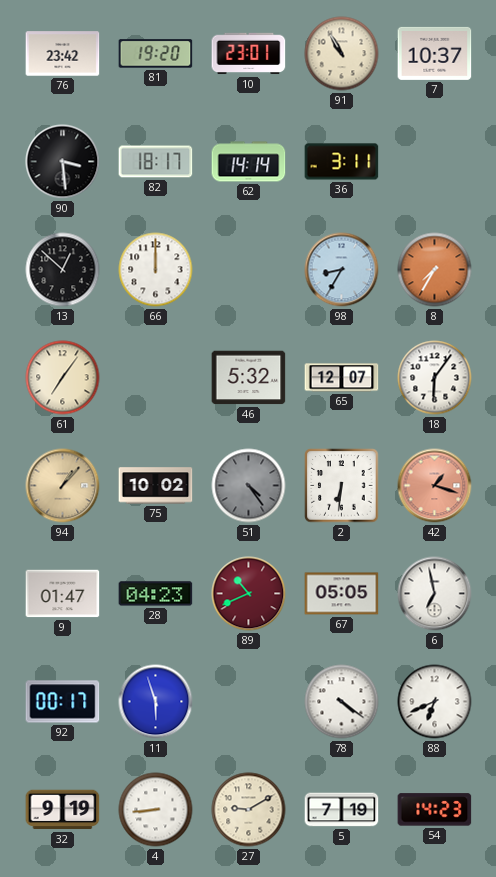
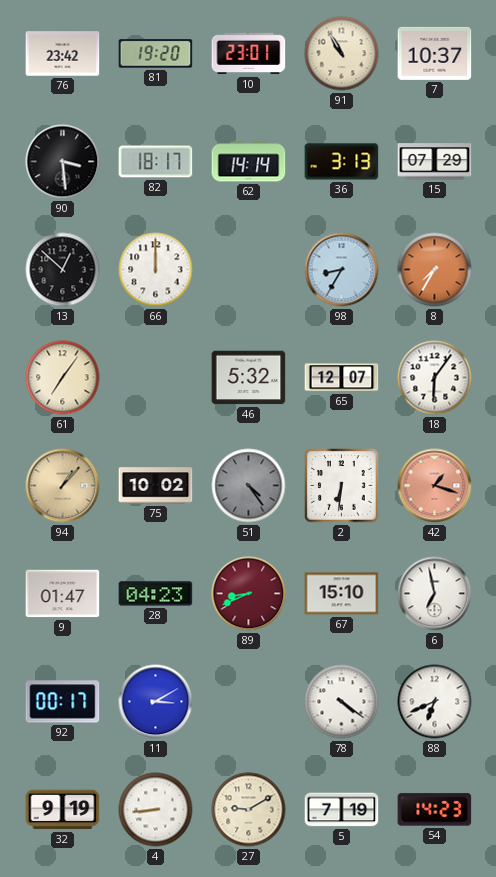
36: 3:11 -> 3:13 (342, 162)
15: none -> 07:29 (435, 162)
89: 10:41 -> 8:41 (249, 594)
67: 05:05 -> 15:10 (342, 594)
11: 5:57 -> 3:10 (156, 702)
